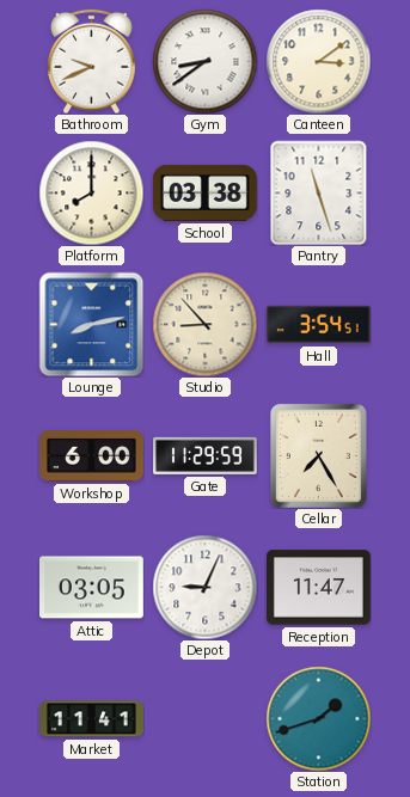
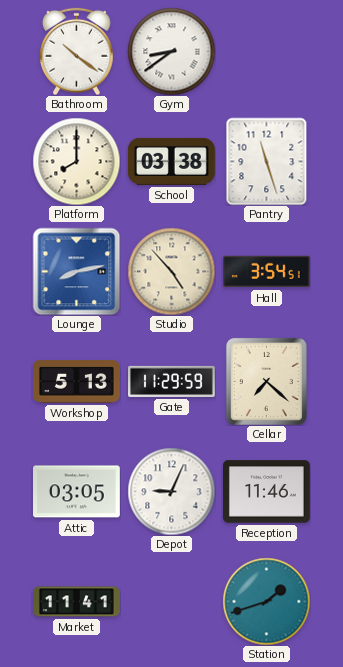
Bathroom: 9:41 -> 10:21 (77, 51)
Canteen: 3:09 -> none (318, 61)
Studio: 8:53 -> 4:53 (171, 271)
Workshop: 6:00 -> 5:13 (77, 382)
Cellar: 7:25 -> 7:22 (266, 381)
Reception: 11:47 -> 11:46 (267, 492)
